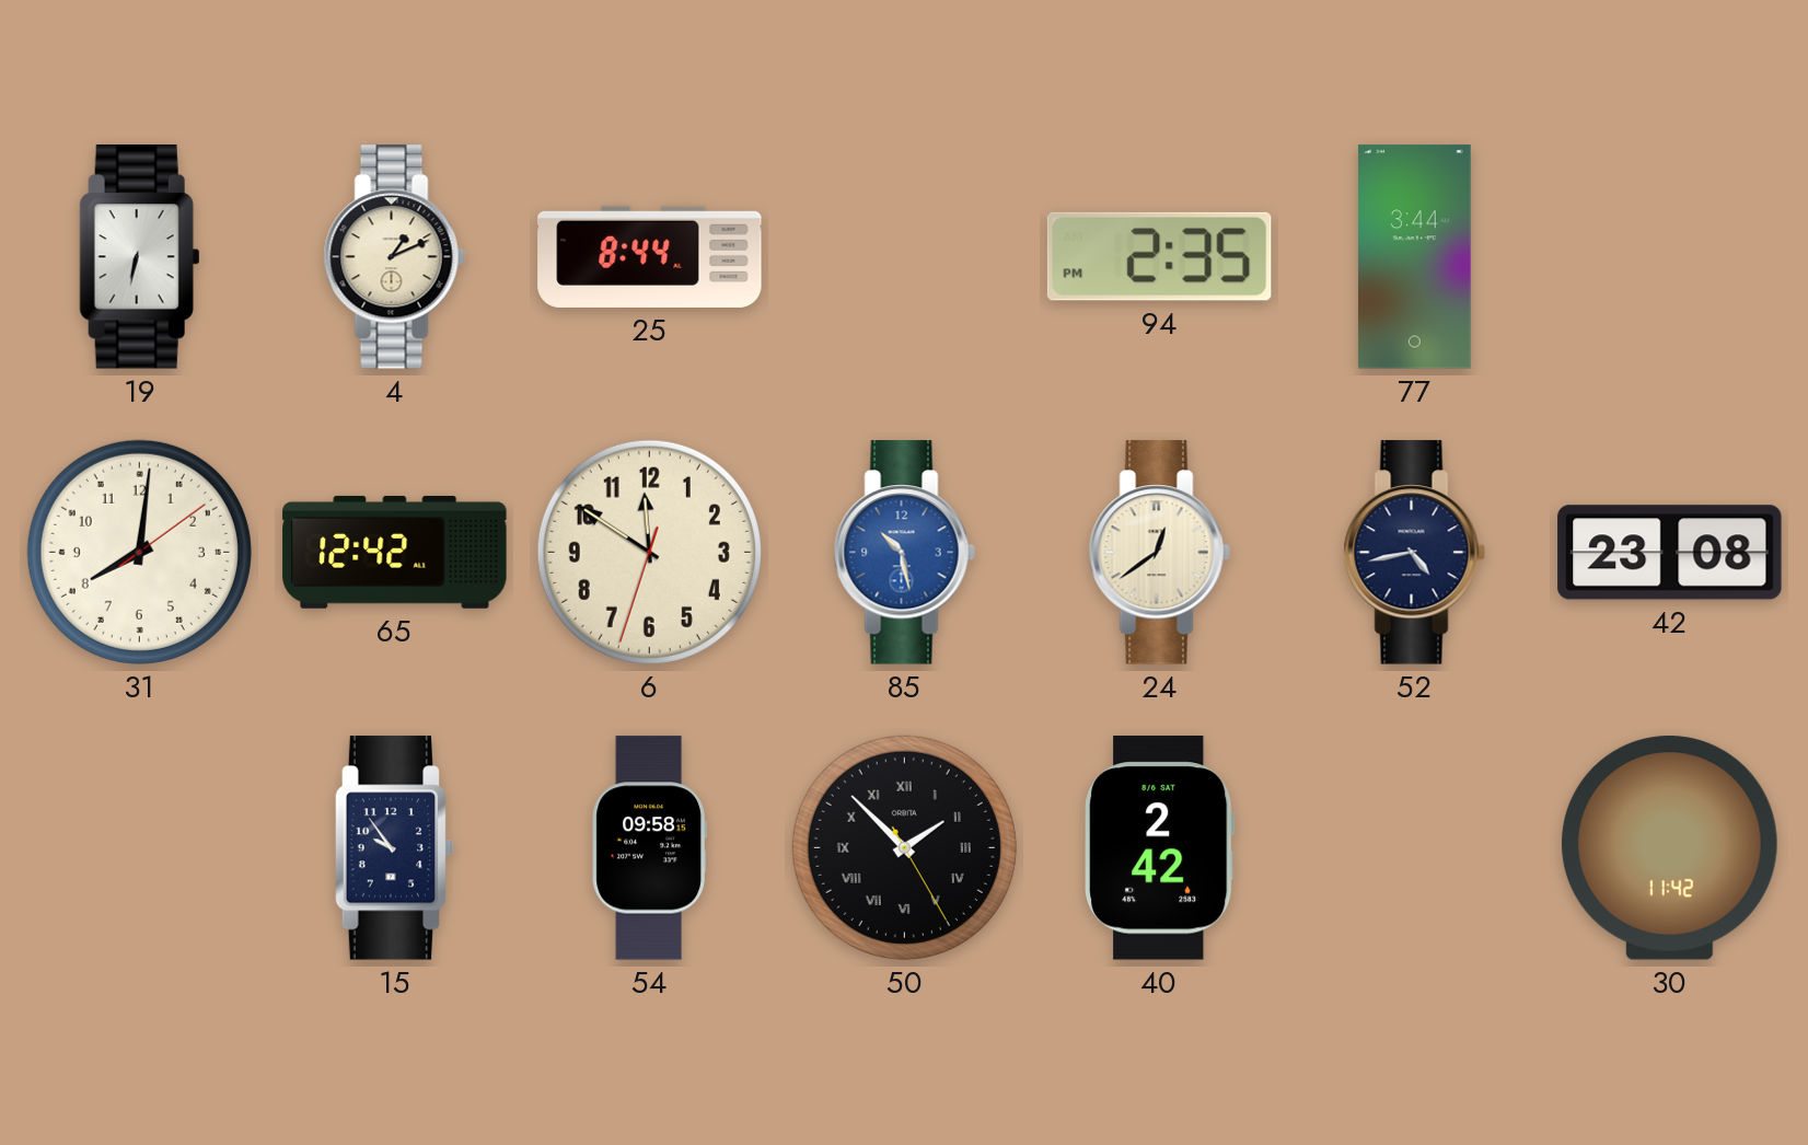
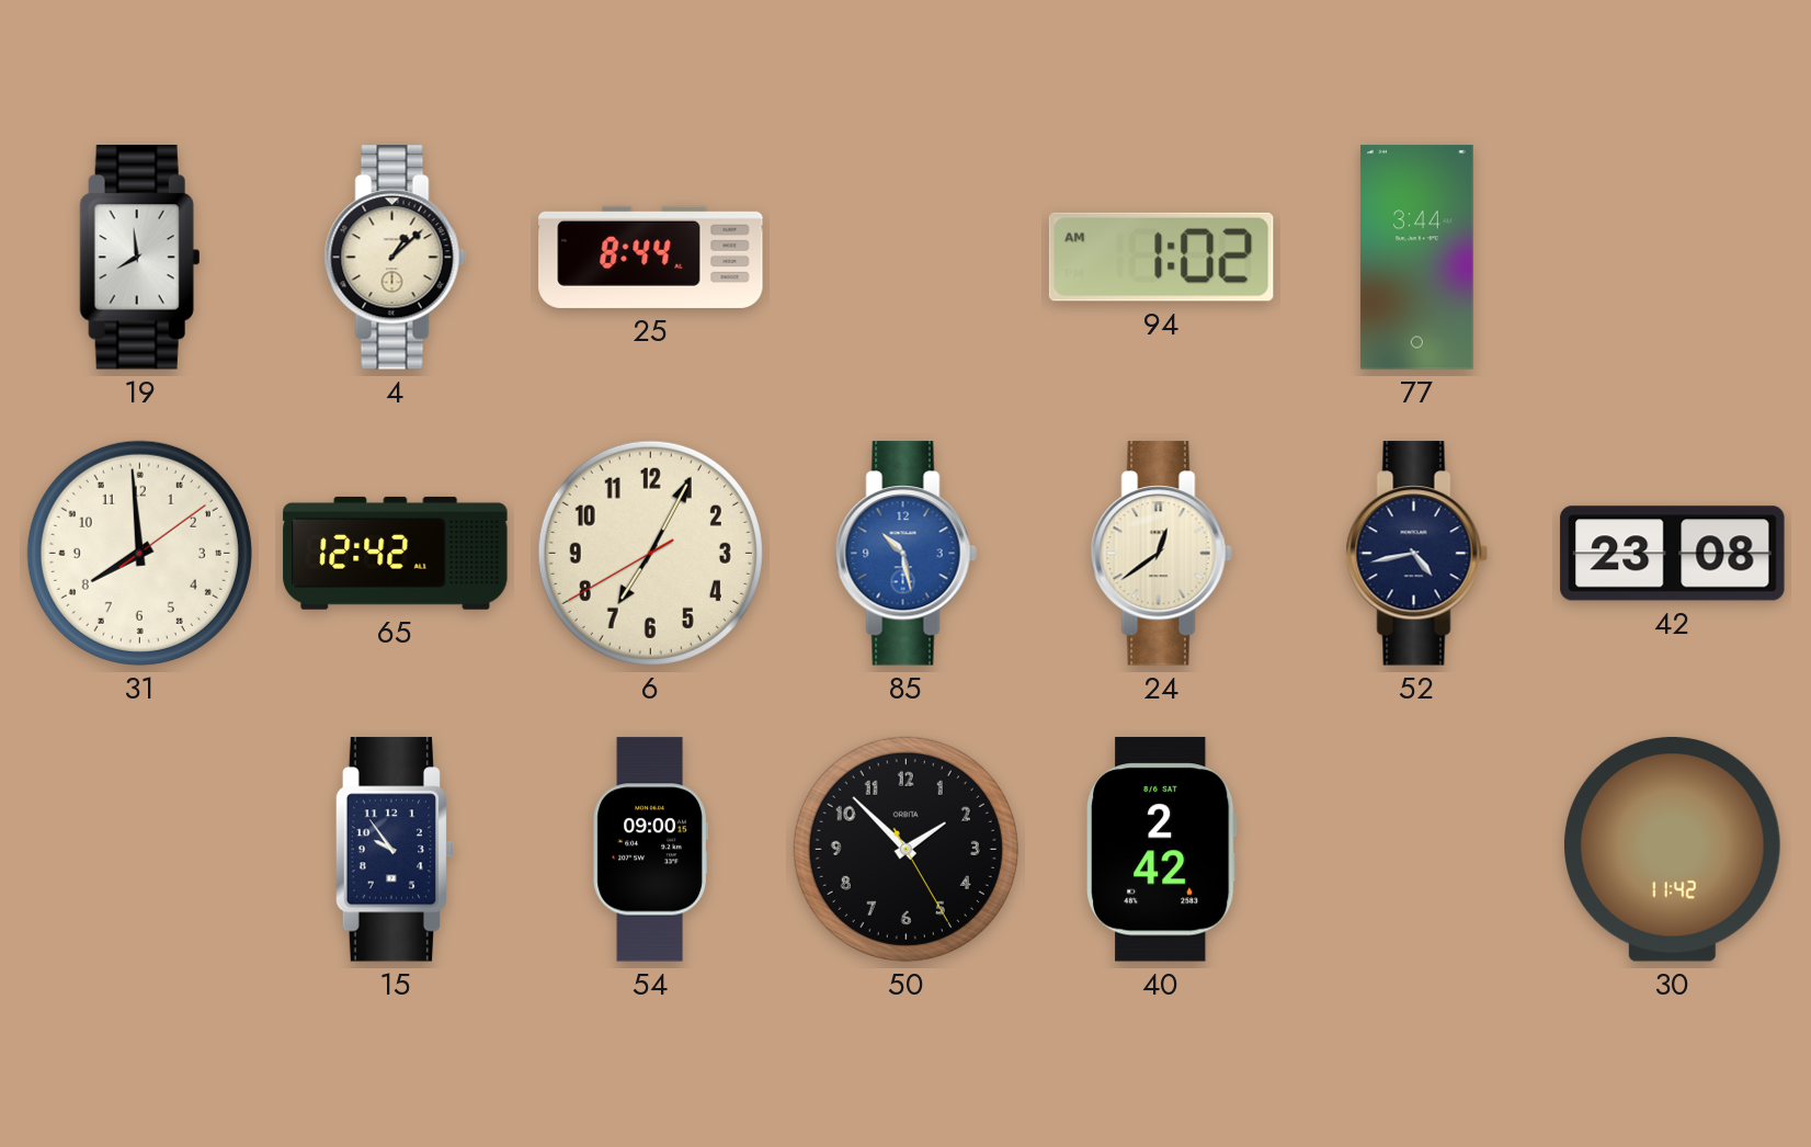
19: 6:32 -> 7:59 (139, 258)
4: 1:11 -> 1:08 (395, 258)
94: 2:35 -> 1:02 (1161, 257)
31: 8:01 -> 7:59 (139, 553)
6: 11:50 -> 7:04 (650, 553)
54: 09:58 -> 09:00 (650, 850)
50 numerals: Roman -> Arabic (905, 849)
